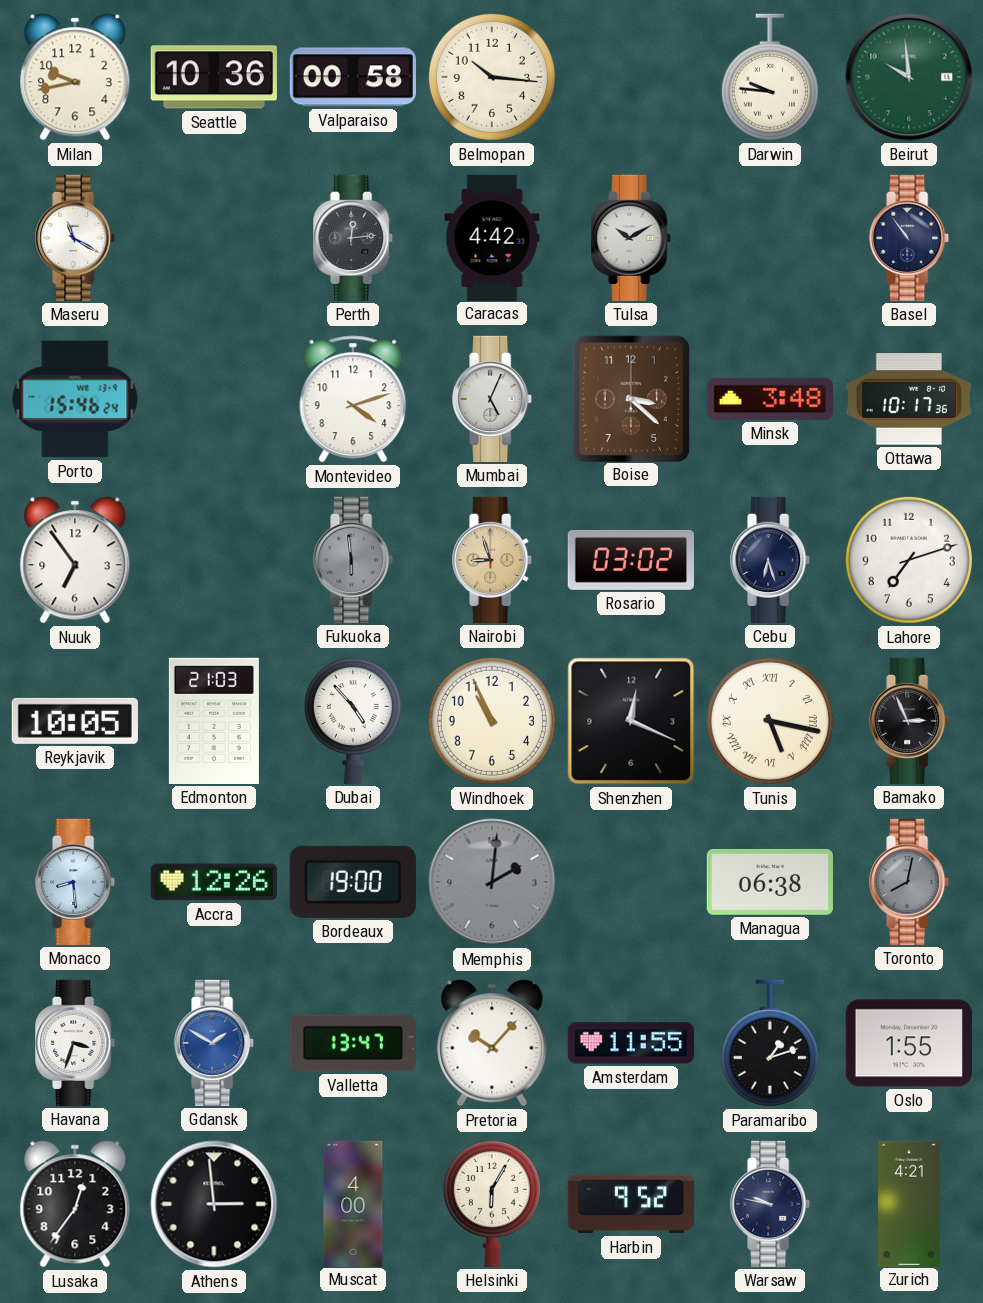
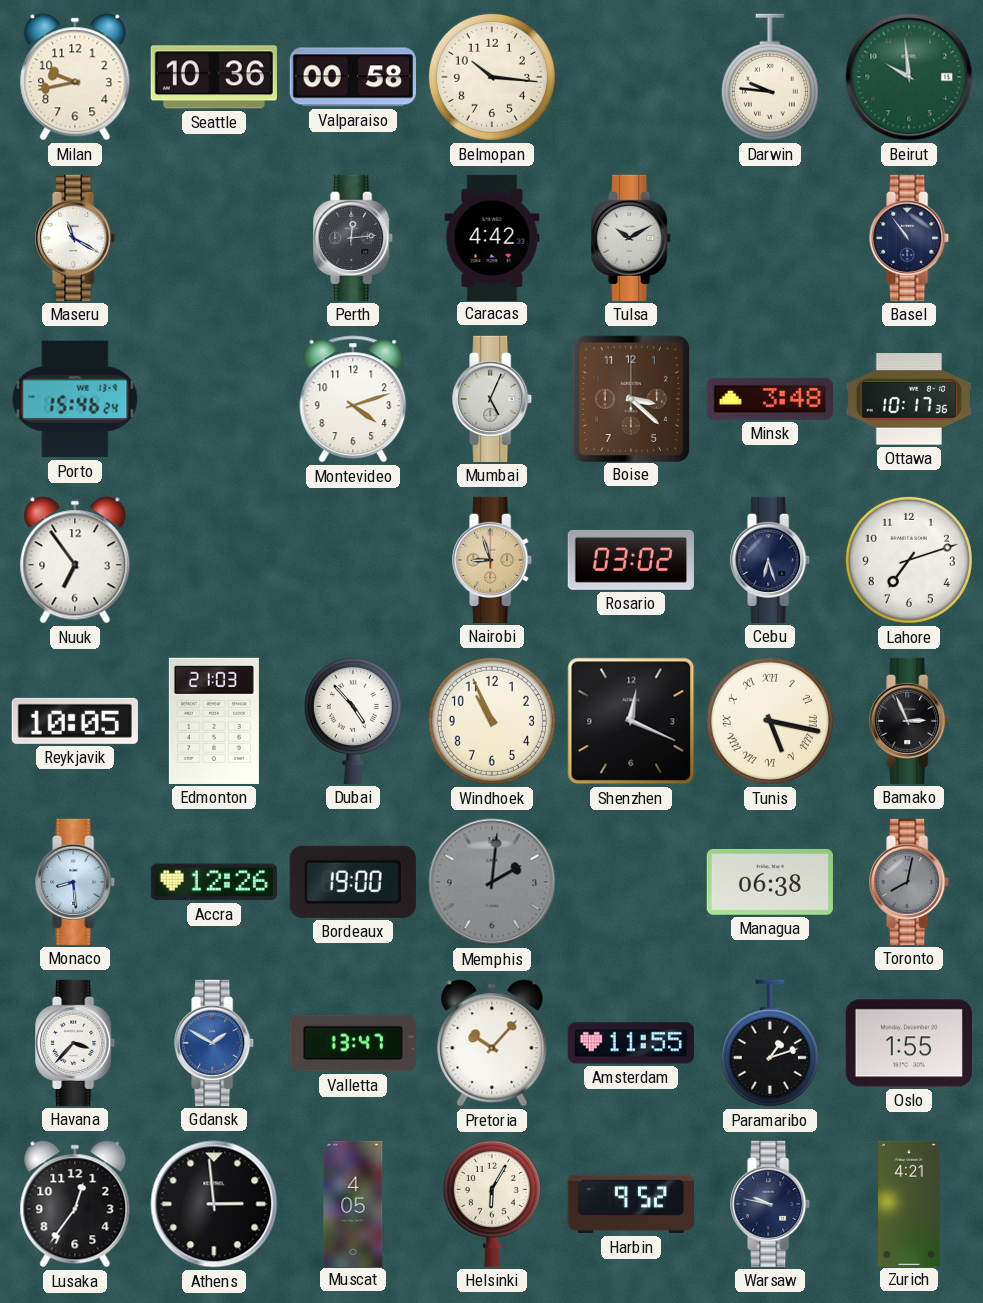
Fukuoka: 5:59 -> none (354, 560)
Havana: 3:33 -> 3:37 (76, 1043)
Muscat: 4:00 -> 4:05 (353, 1203)
